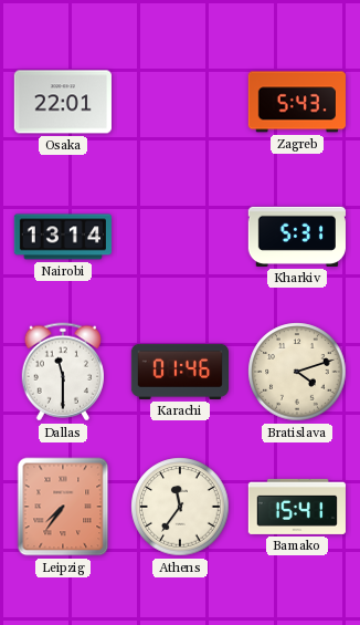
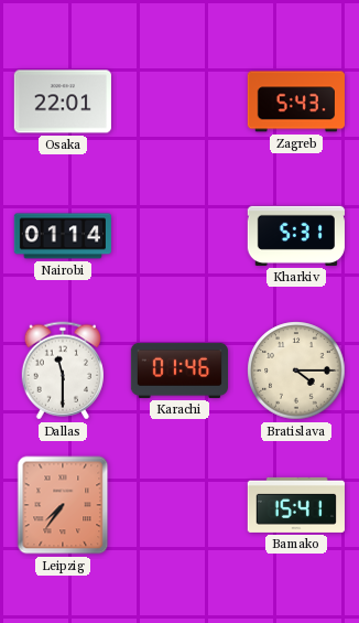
Nairobi: 13:14 -> 01:14 (62, 236)
Bratislava: 4:12 -> 4:15 (296, 370)
Athens: 11:36 -> none (180, 507)
